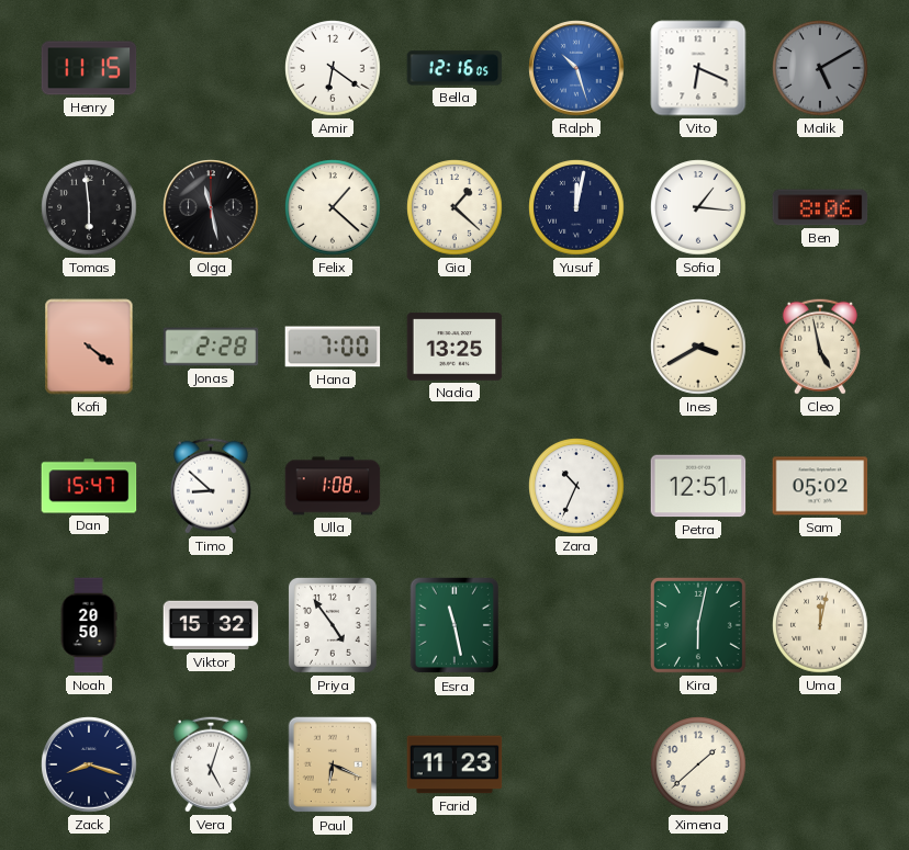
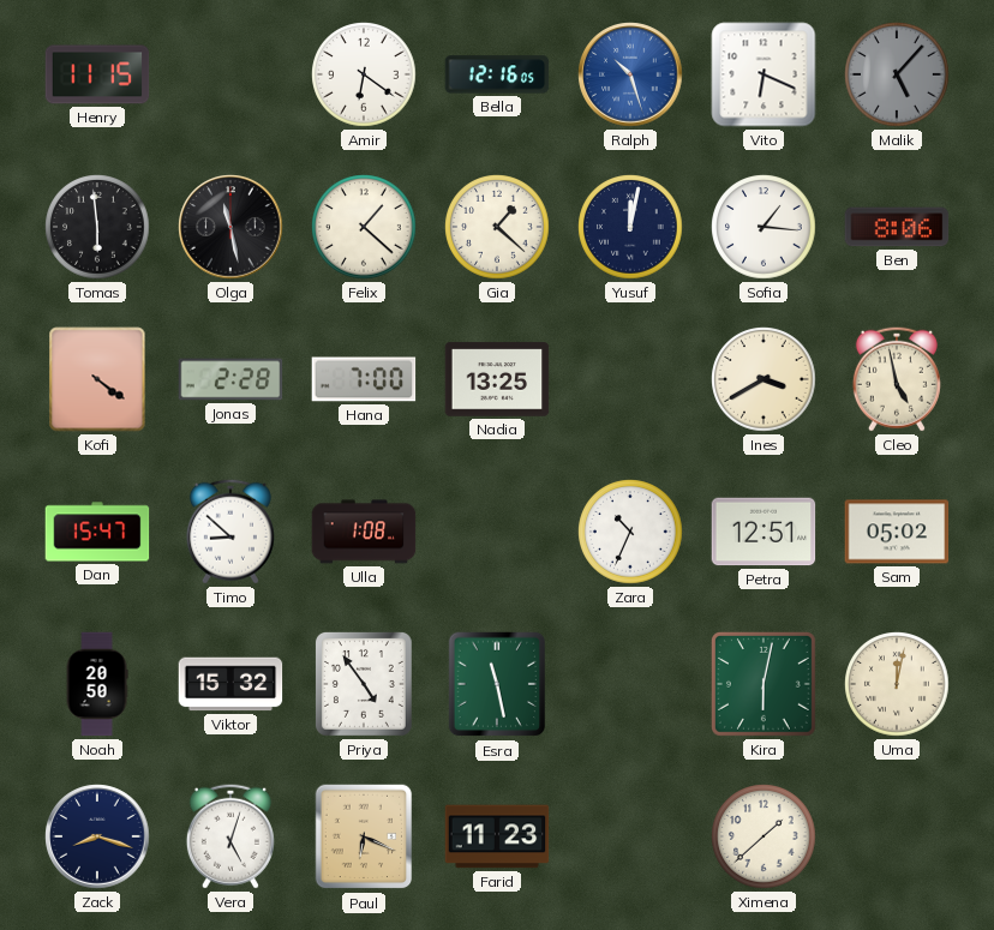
Malik: 5:10 -> 5:07 (897, 74)
